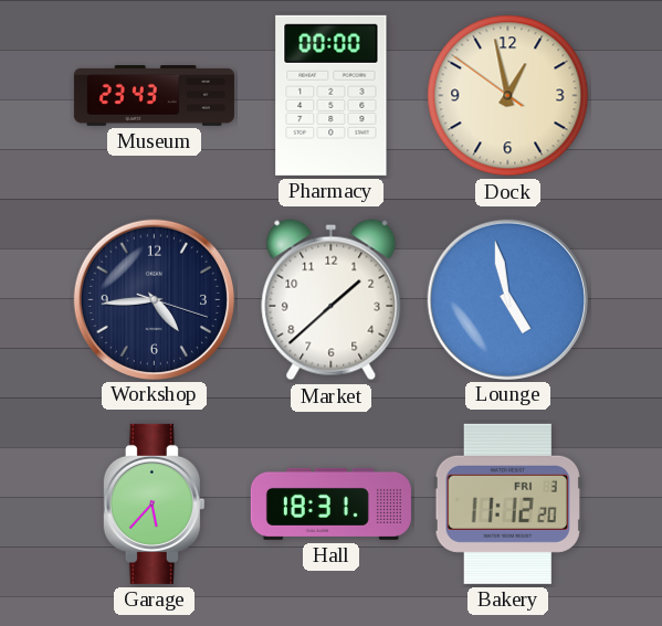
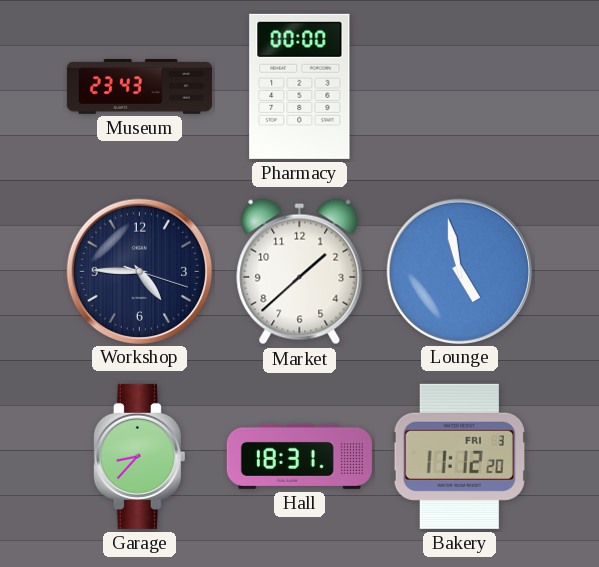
Dock: 12:57 -> none (508, 96)
Workshop: 4:44 -> 4:45 (139, 271)
Garage: 5:37 -> 8:37 (139, 456)
